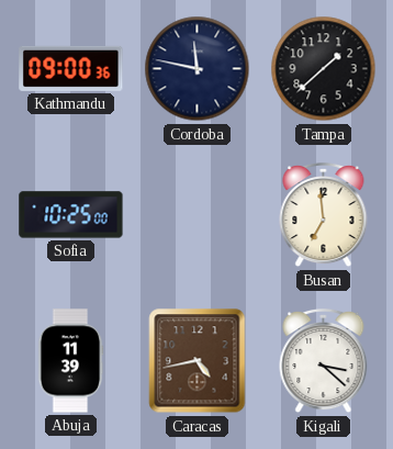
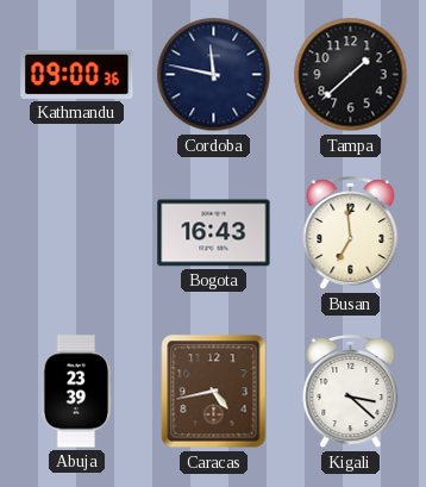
Sofia: 10:25 -> none (71, 215)
Bogota: none -> 16:43 (214, 233)
Abuja: 11:39 -> 23:39 (76, 392)
